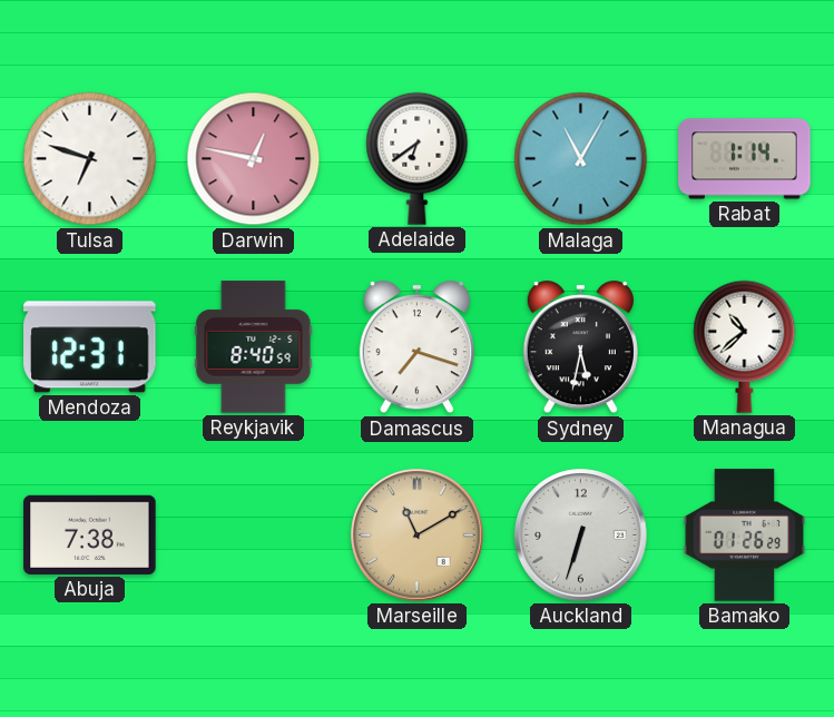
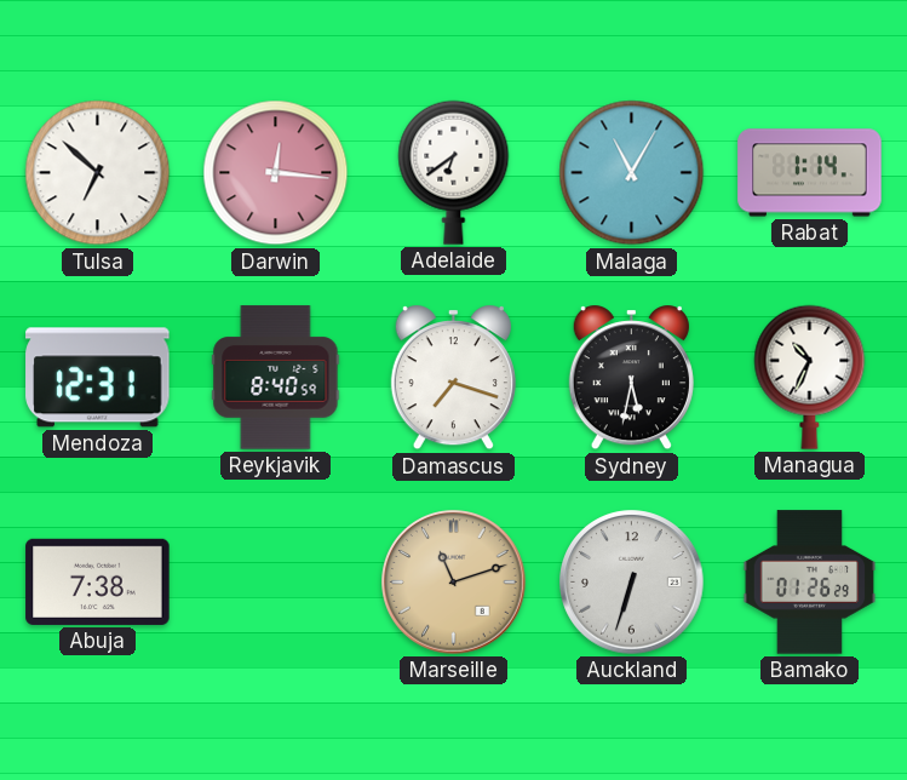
Tulsa: 6:48 -> 6:52 (98, 173)
Darwin: 12:47 -> 12:16 (276, 173)
Managua: 10:38 -> 10:34 (810, 377)
Marseille: 11:10 -> 11:12 (454, 583)
